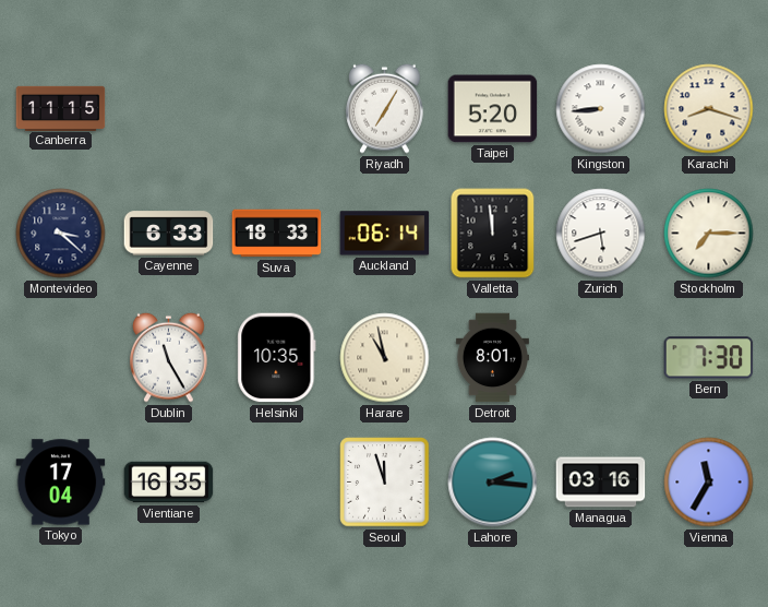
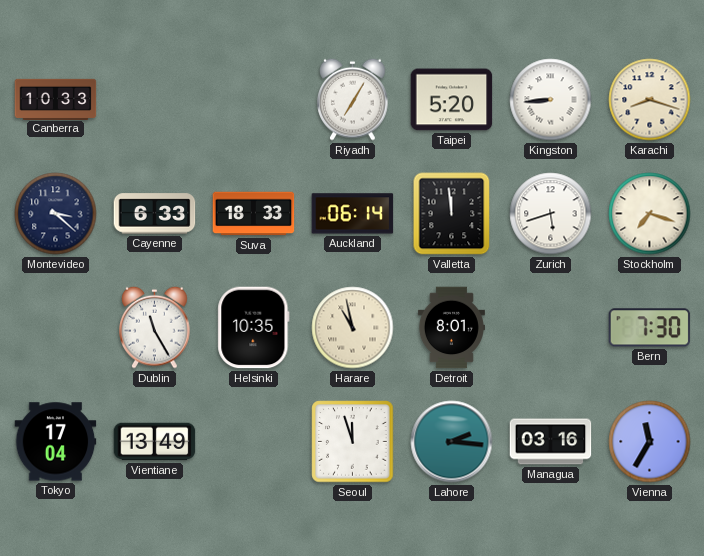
Canberra: 11:15 -> 10:33 (56, 99)
Stockholm: 7:15 -> 7:18 (650, 214)
Vientiane: 16:35 -> 13:49 (155, 442)
